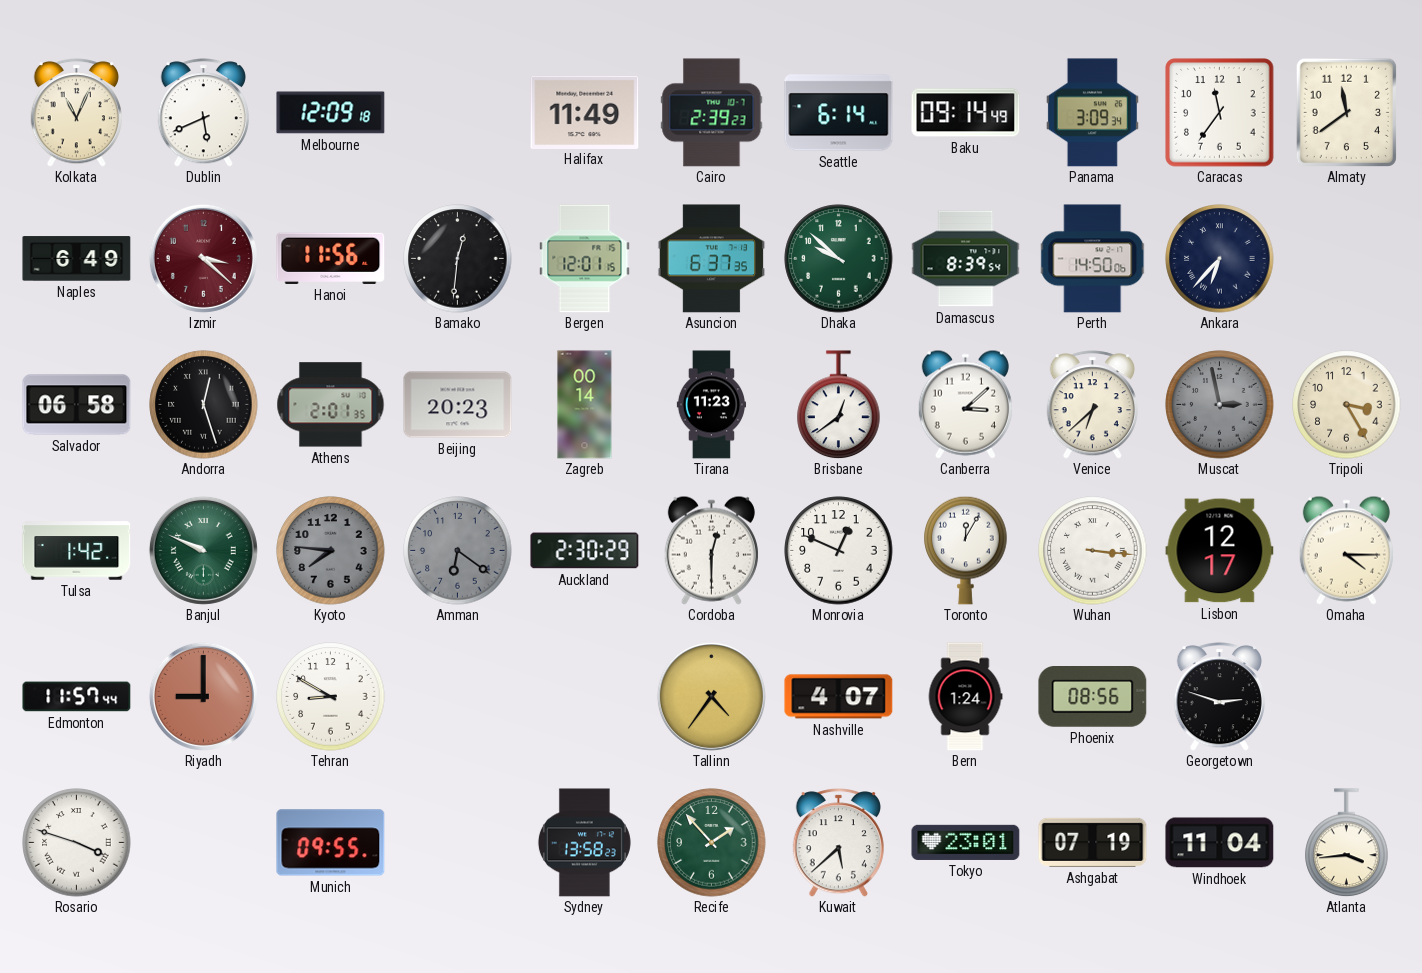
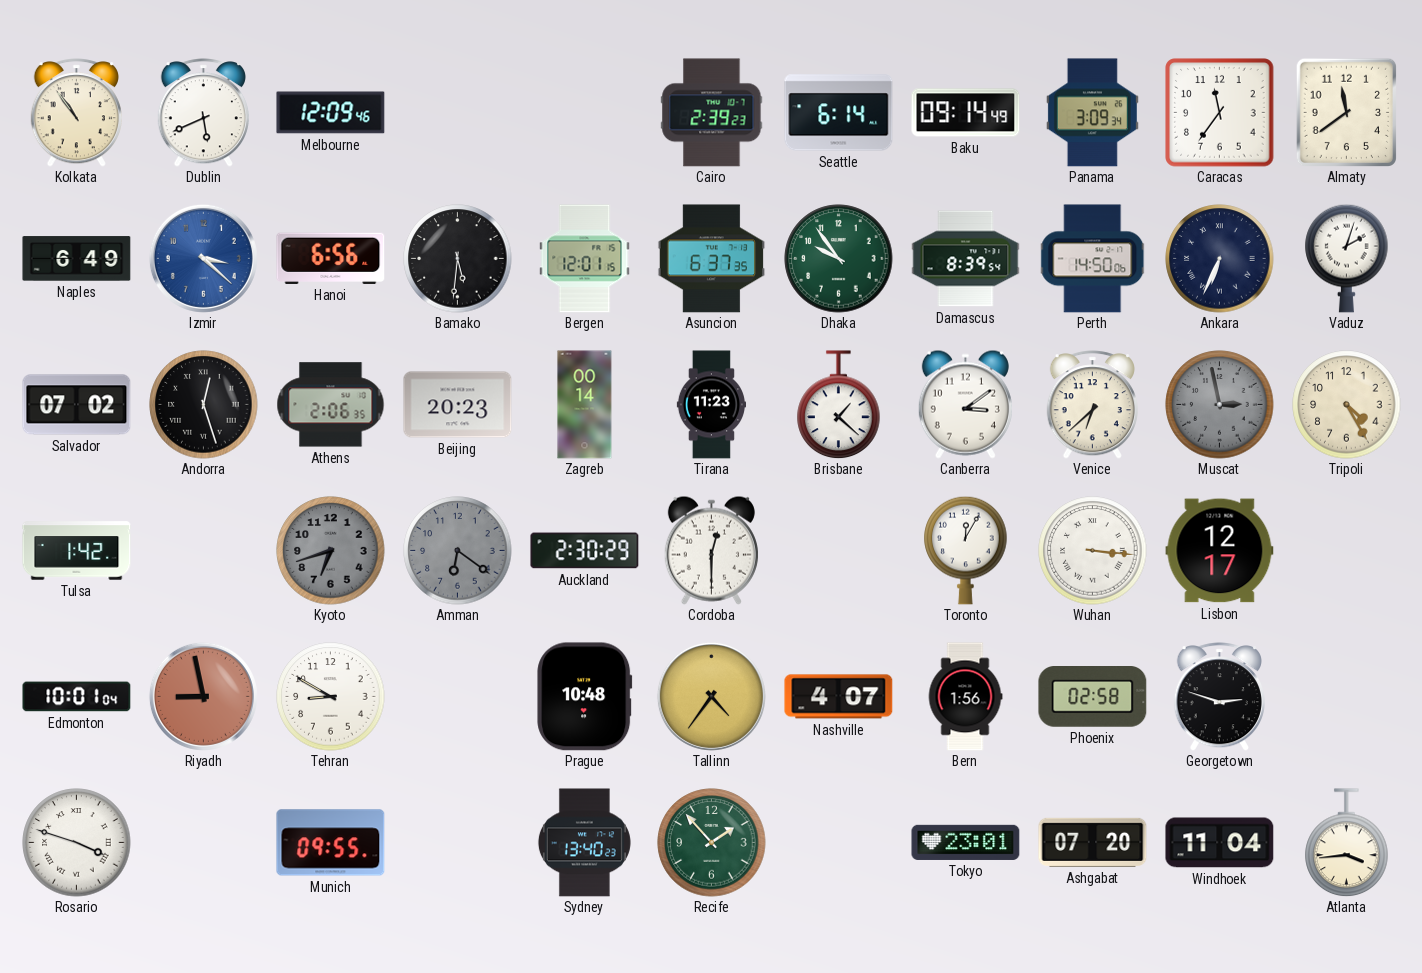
Kolkata: 11:04 -> 10:54 (76, 113)
Melbourne: 12:09:18 -> 12:09:46 (331, 113)
Halifax: 11:49 -> none (585, 112)
Izmir dial: burgundy -> blue (203, 258)
Hanoi: 11:56 -> 6:56 (331, 258)
Bamako: 12:31 -> 5:31 (458, 259)
Dhaka: 9:52 -> 9:54 (839, 259)
Ankara: 6:37 -> 6:34 (1220, 259)
Vaduz: none -> 2:03 (1347, 258)
Salvador: 06:58 -> 07:02 (77, 405)
Athens: 2:01 -> 2:06 (331, 405)
Brisbane: 12:39 -> 1:22 (839, 405)
Canberra: 3:08 -> 3:09 (965, 404)
Tripoli: 3:25 -> 4:25 (1347, 405)
Banjul: 9:49 -> none (203, 550)
Kyoto: 7:46 -> 6:42 (331, 551)
Monrovia: 12:49 -> none (839, 551)
Omaha: 4:15 -> none (1346, 550)
Edmonton: 11:57 -> 10:01 (77, 697)
Riyadh: 9:00 -> 8:58 (203, 696)
Prague: none -> 10:48 (585, 697)
Bern: 1:24 -> 1:56 (965, 697)
Phoenix: 08:56 -> 02:58 (1093, 697)
Sydney: 13:58 -> 13:40 (584, 843)
Kuwait: 5:38 -> none (838, 843)
Ashgabat: 07:19 -> 07:20 (1093, 842)
